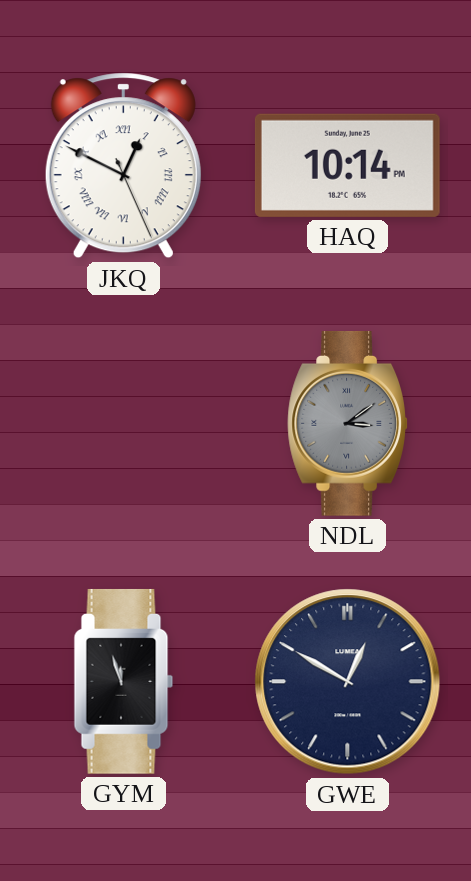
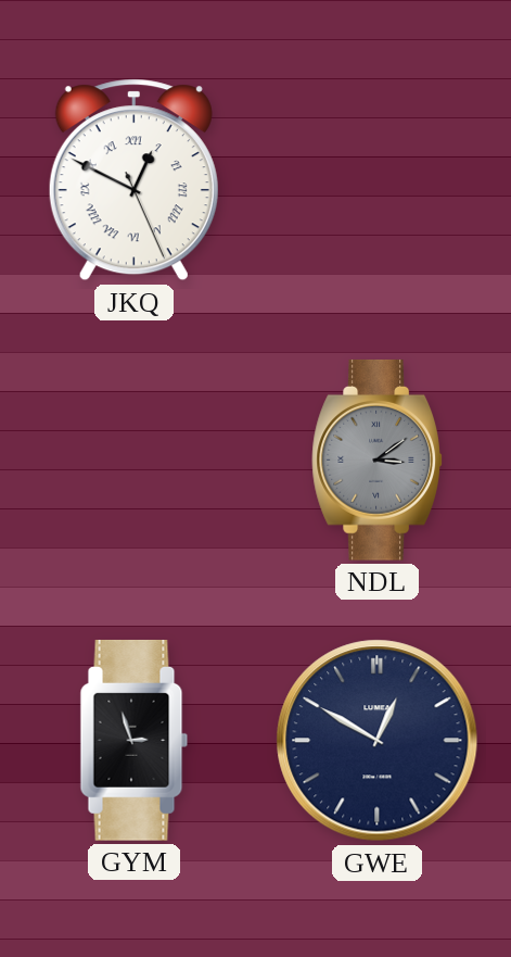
HAQ: 10:14 -> none (347, 165)
GYM: 11:57 -> 2:57 (135, 740)
